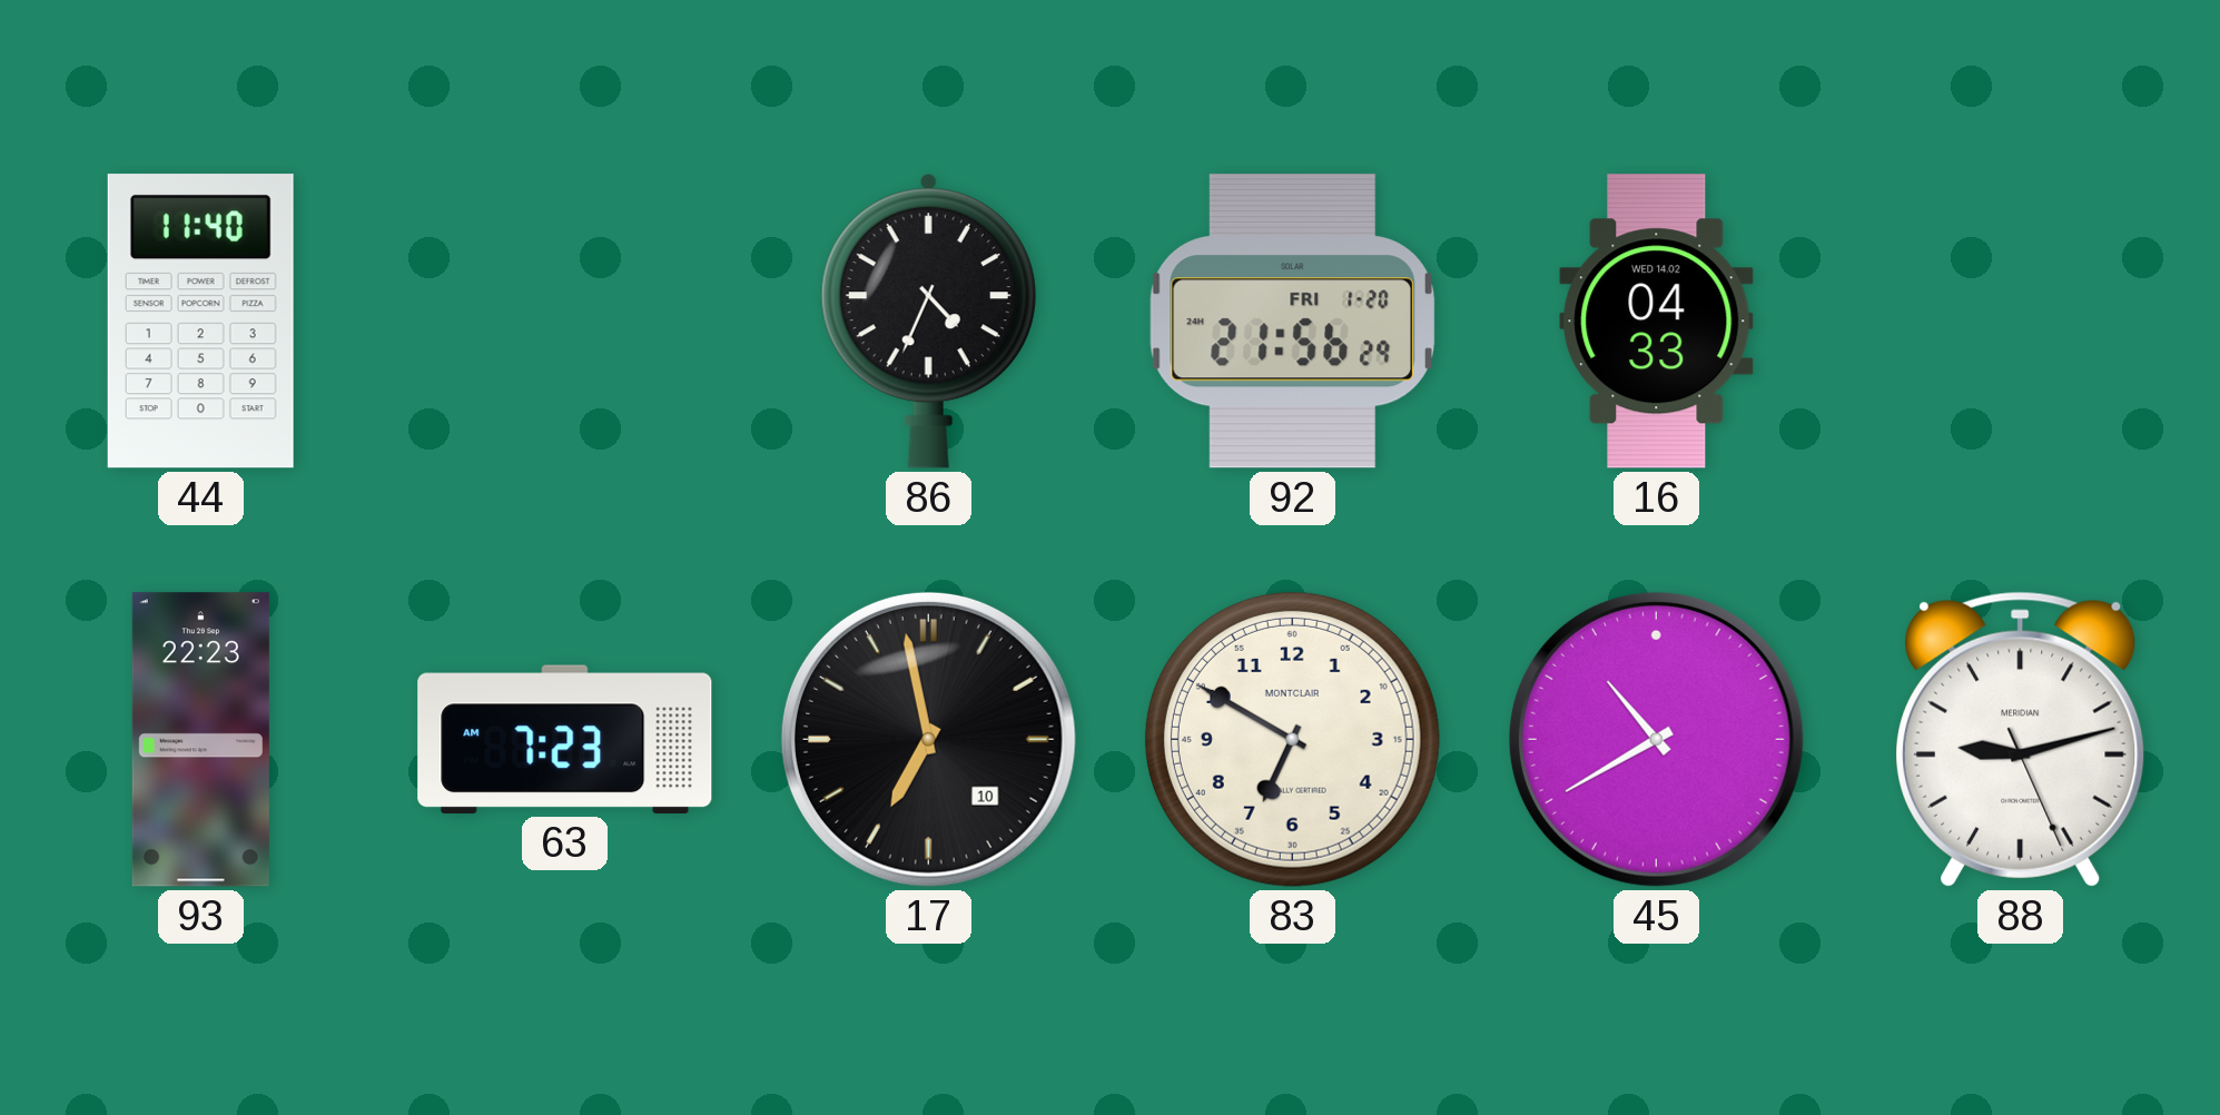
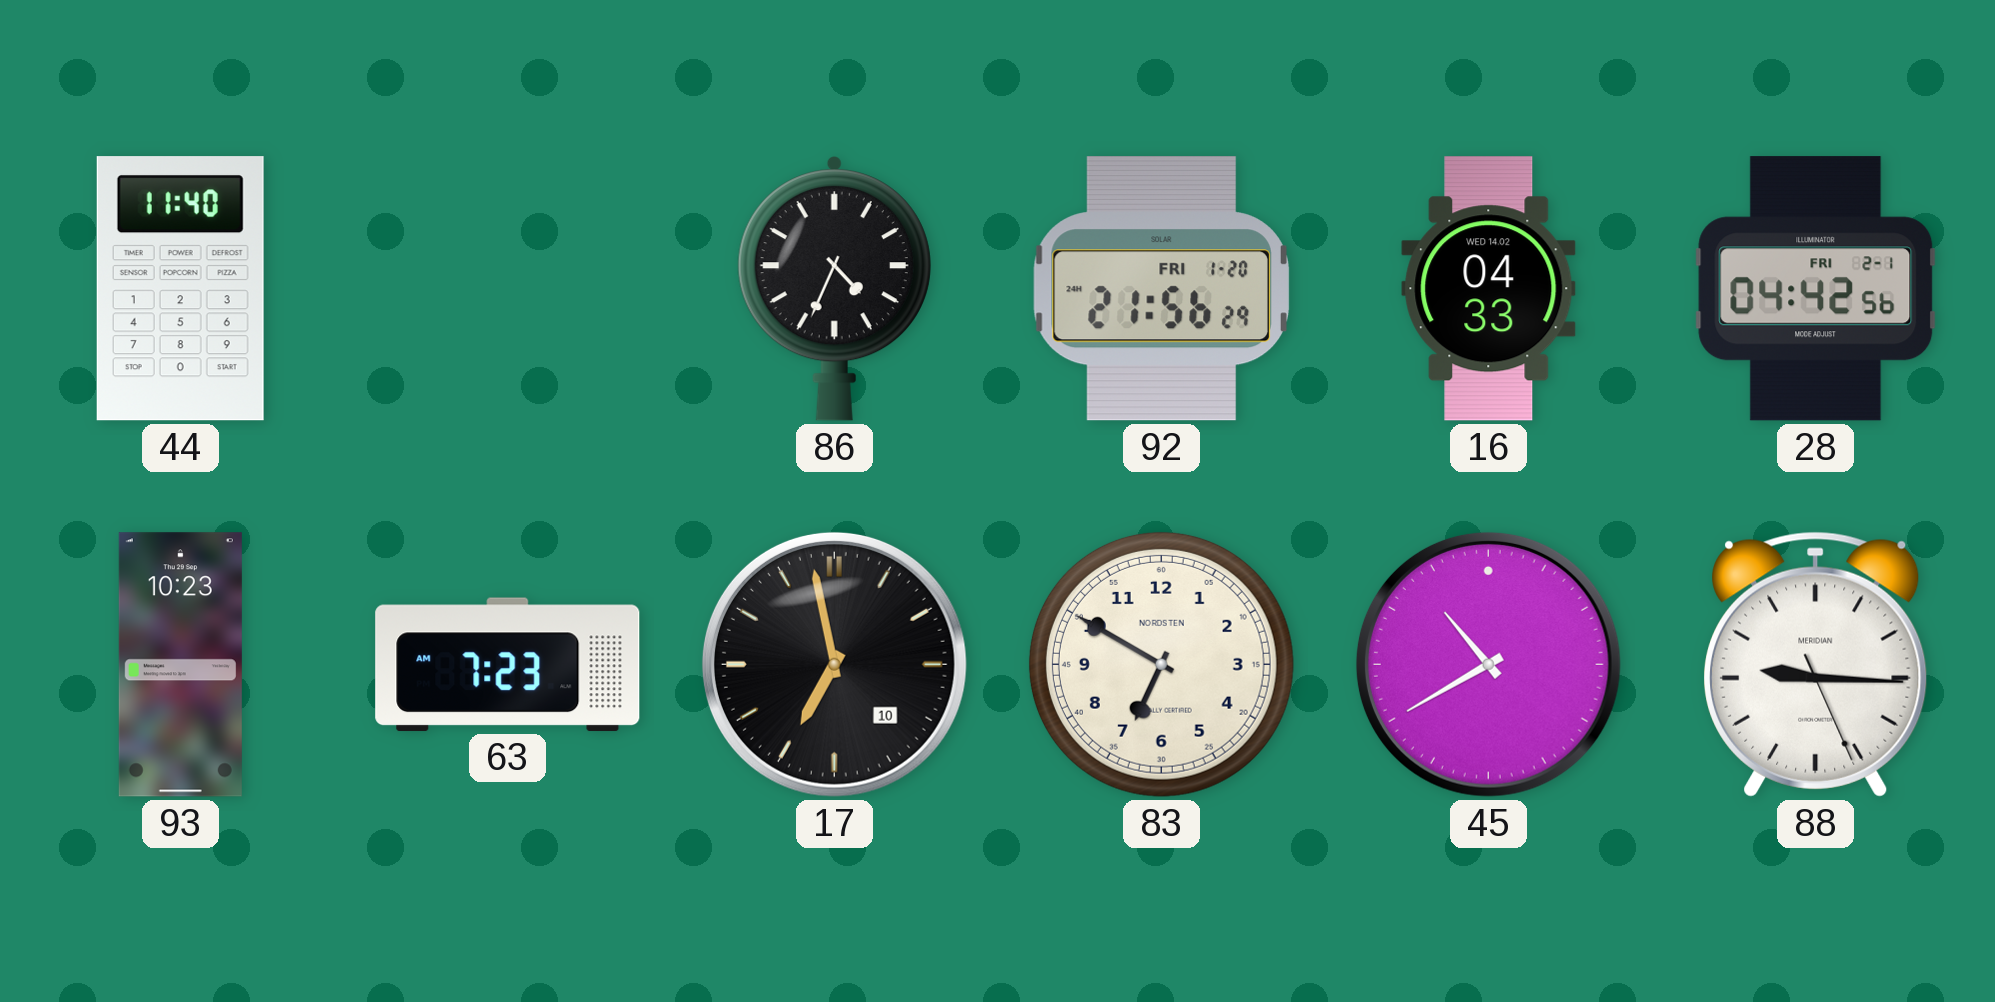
28: none -> 04:42 (1816, 289)
93: 22:23 -> 10:23 (180, 665)
83 brand: MONTCLAIR -> NORDSTEN (1161, 664)
88: 9:12 -> 9:15 (1816, 664)
